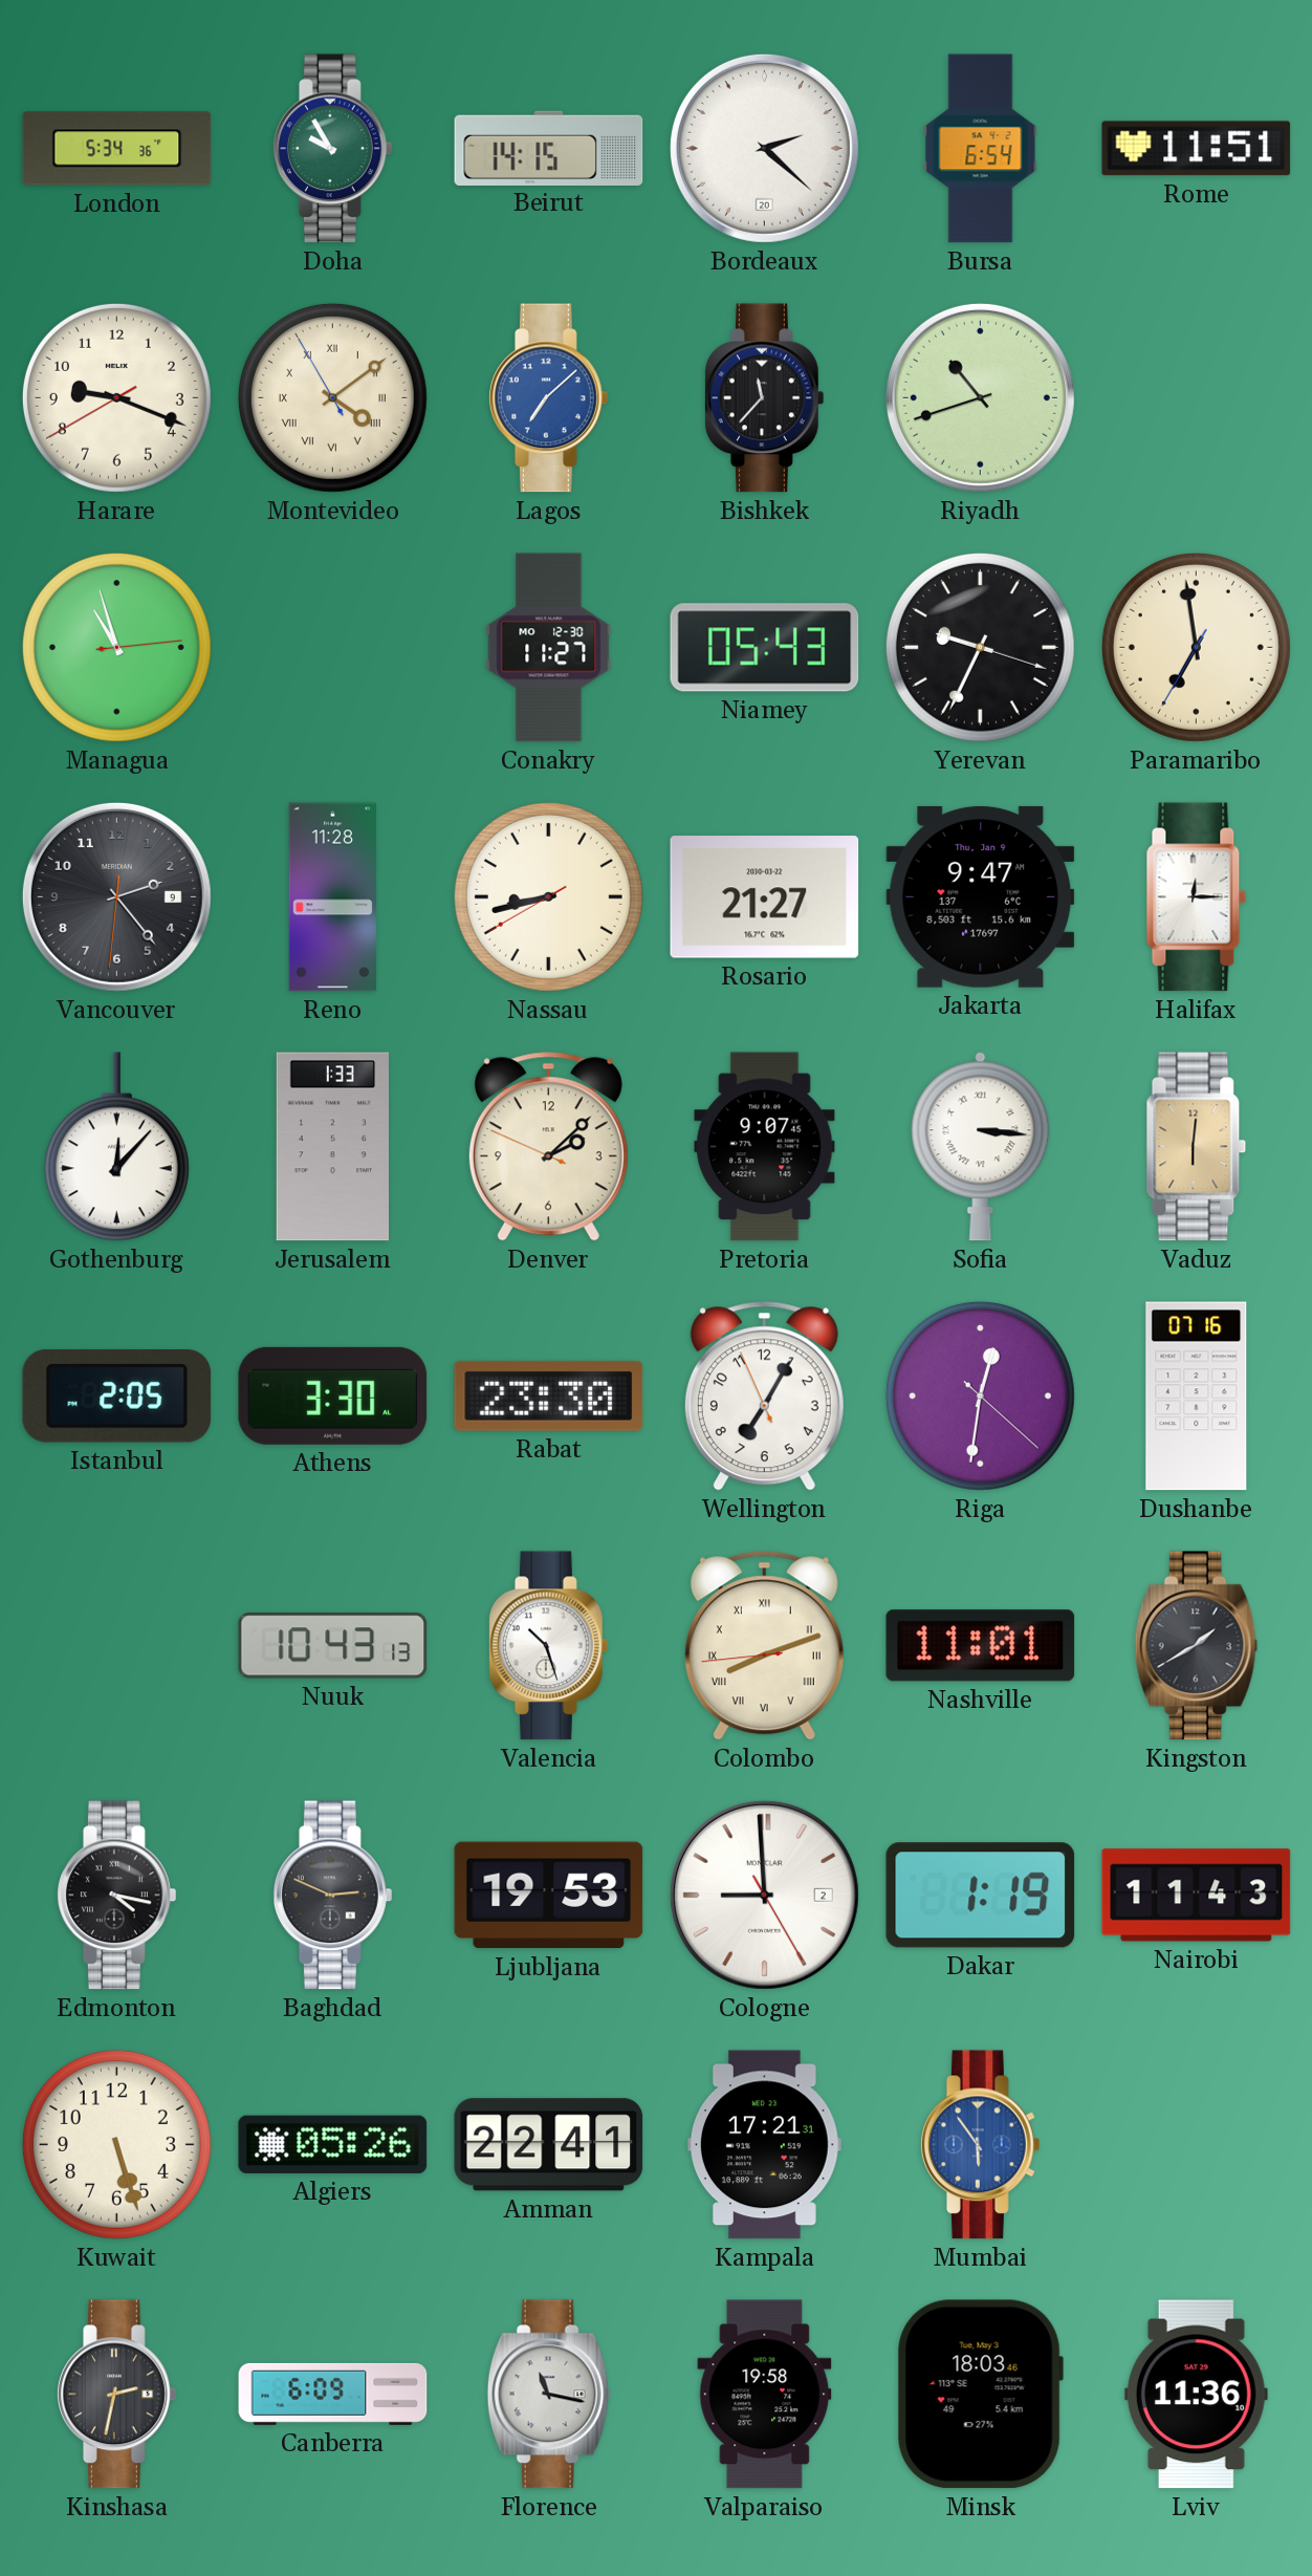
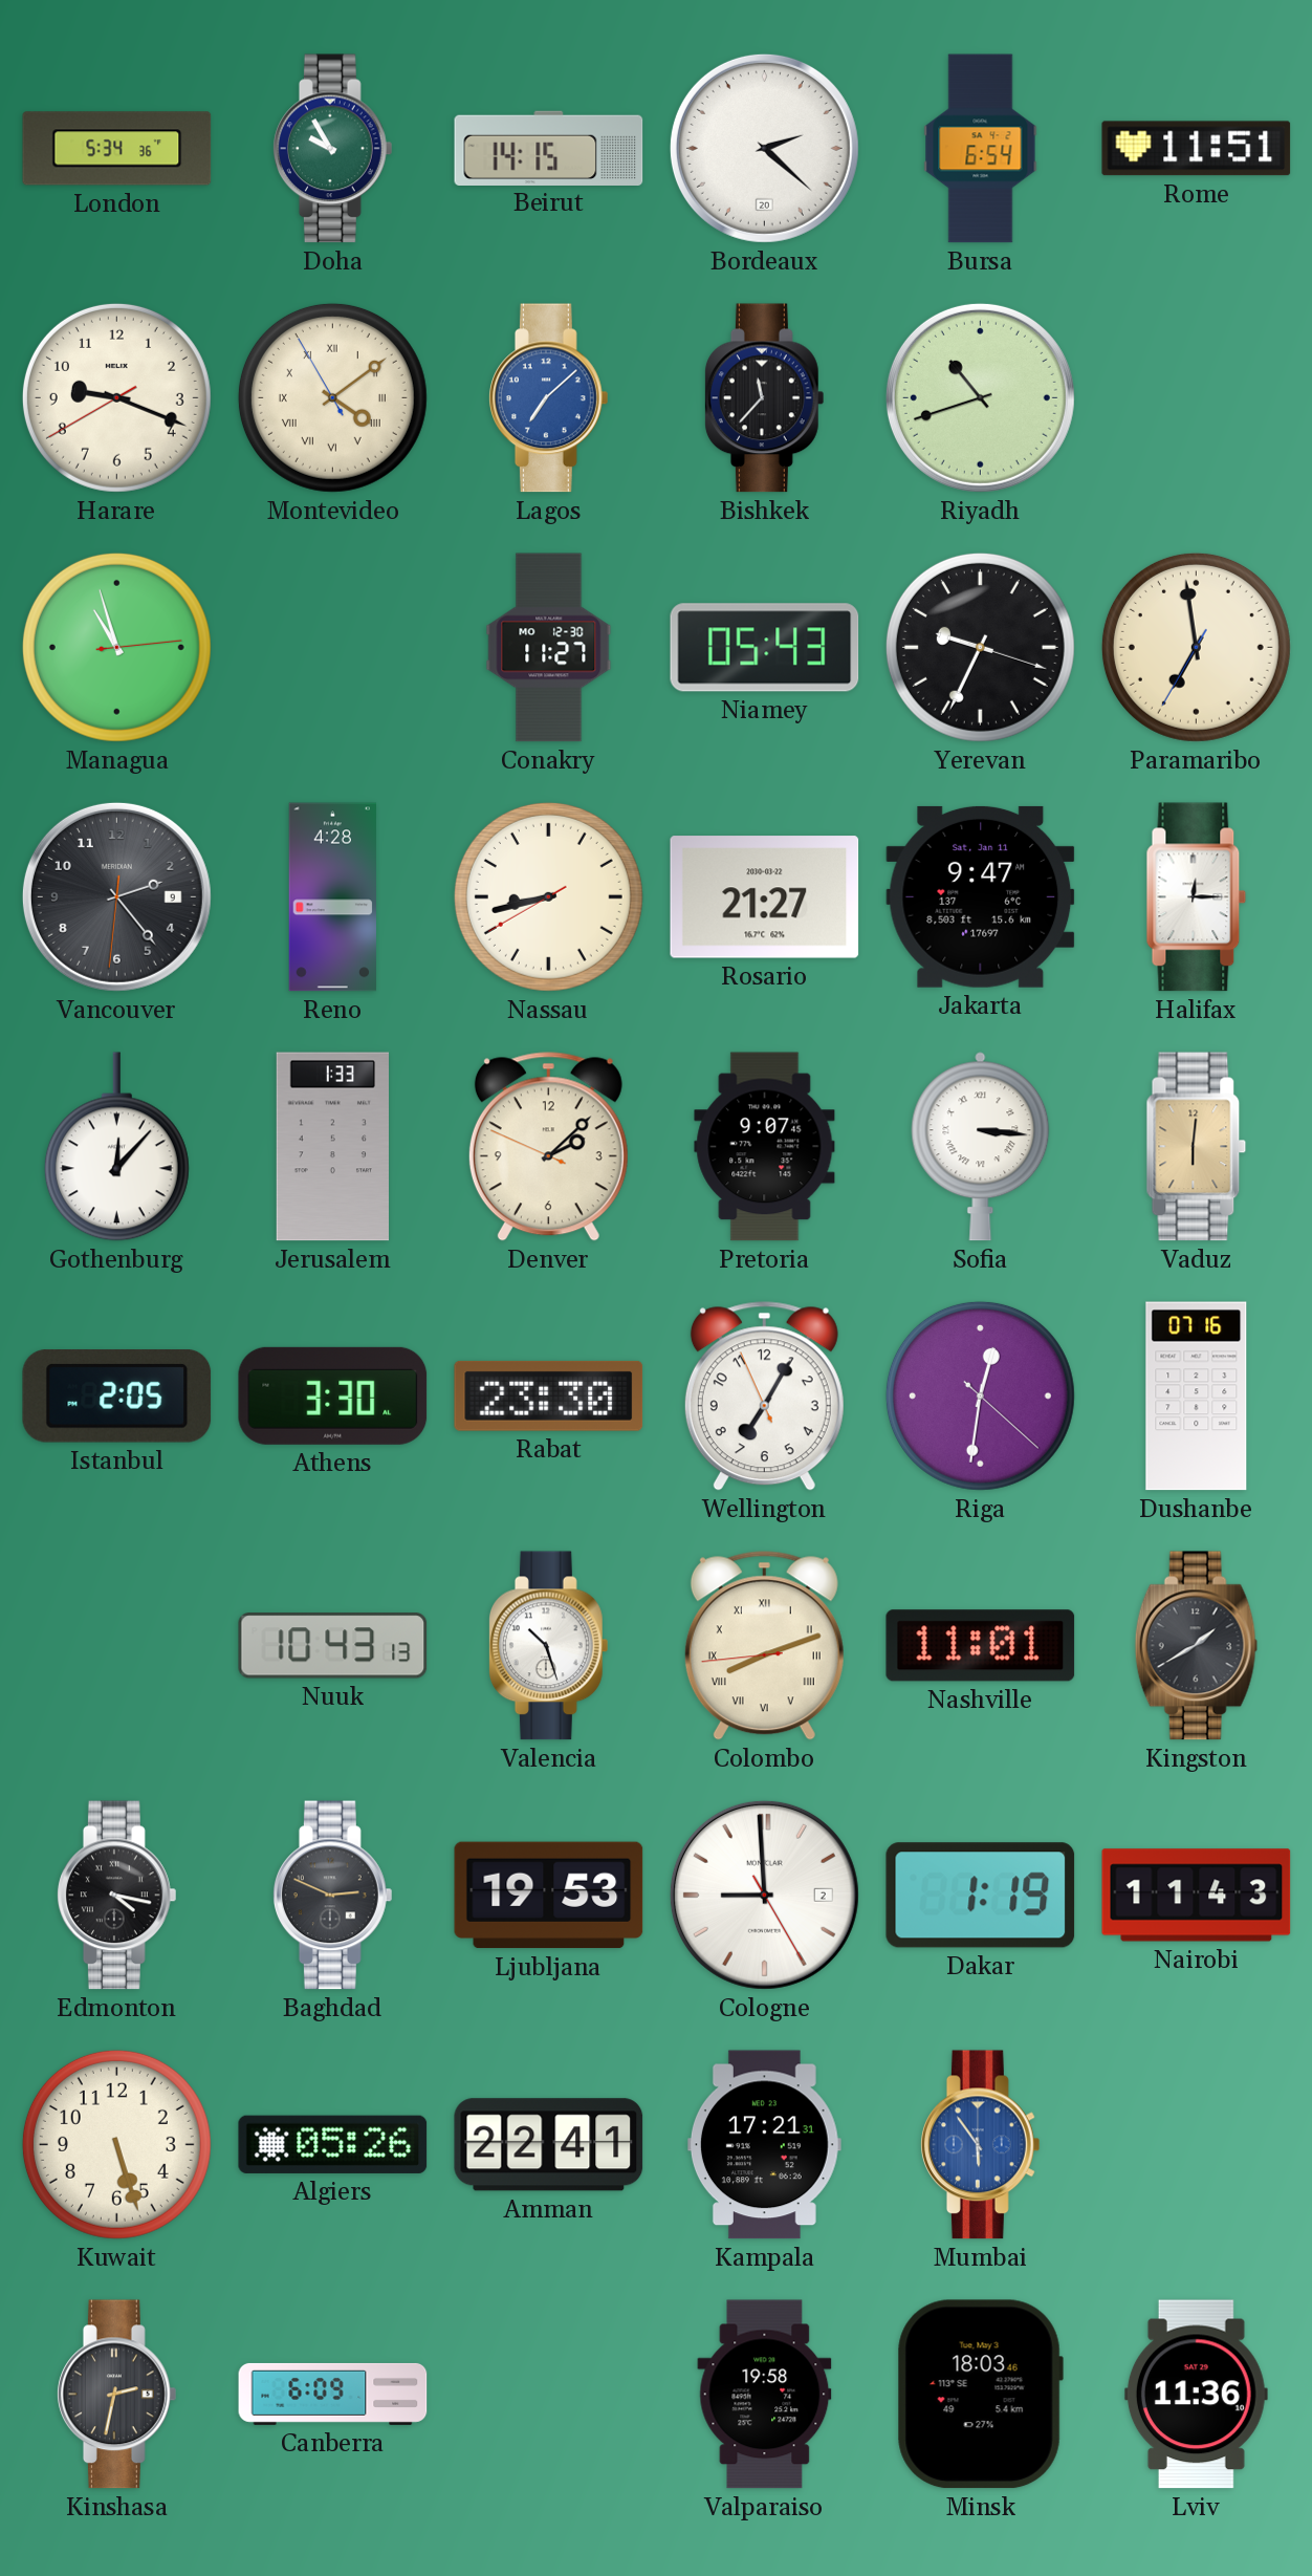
Reno: 11:28 -> 4:28 (332, 897)
Jakarta date: Thu, Jan 9 -> Sat, Jan 11 (981, 896)
Florence: 11:17 -> none (549, 2395)
